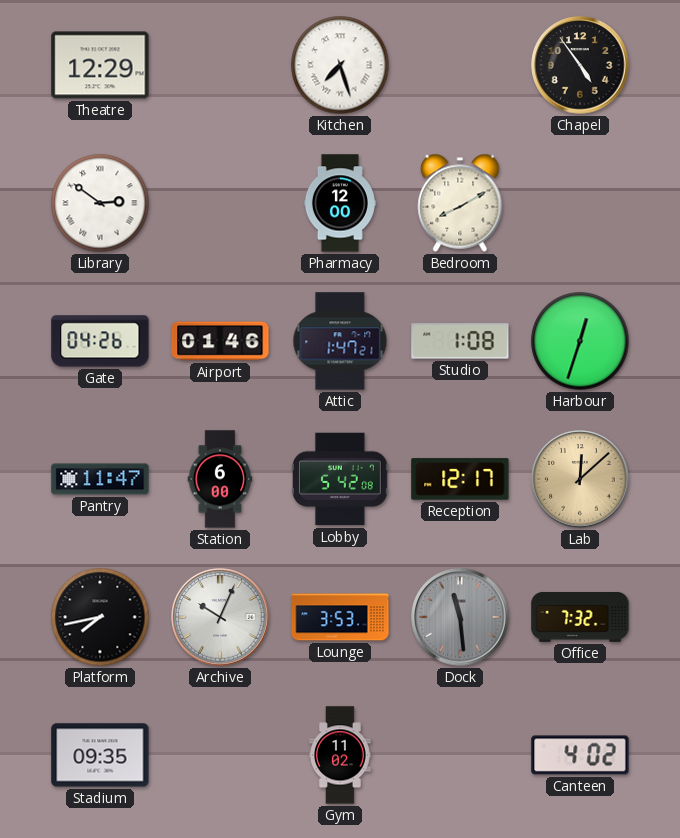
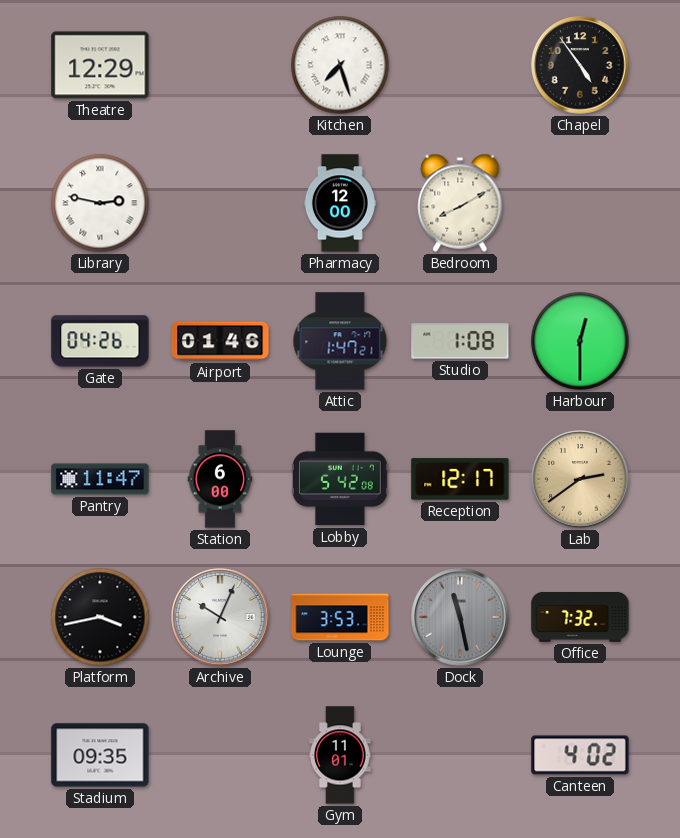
Library: 2:51 -> 2:47 (100, 203)
Harbour: 12:33 -> 12:30 (580, 341)
Lab: 12:08 -> 2:39 (580, 479)
Platform: 7:43 -> 3:43 (100, 617)
Dock: 11:29 -> 11:28 (460, 617)
Gym: 11:02 -> 11:01 (340, 755)
